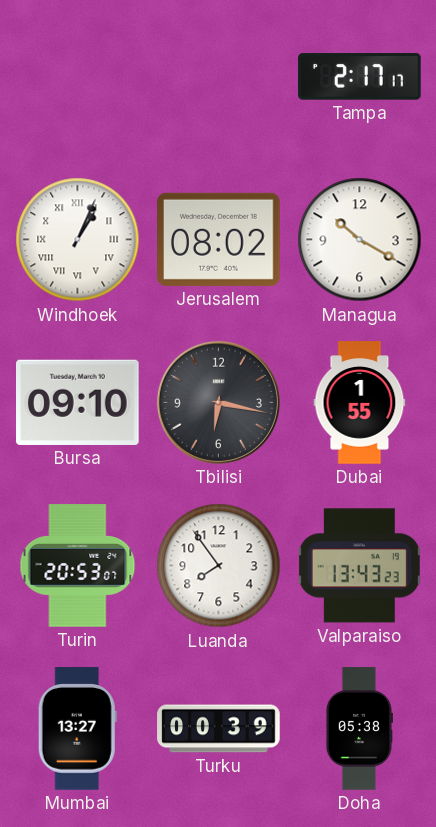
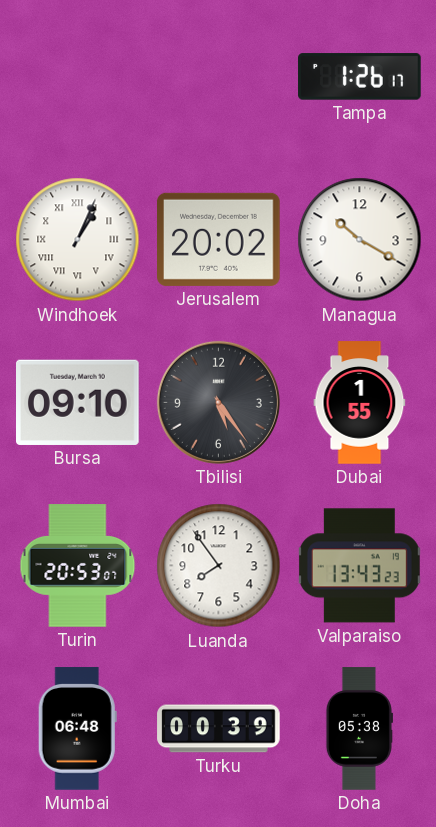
Tampa: 2:17 -> 1:26 (360, 77)
Jerusalem: 08:02 -> 20:02 (219, 239)
Tbilisi: 6:17 -> 5:24 (218, 402)
Mumbai: 13:27 -> 06:48 (77, 729)
